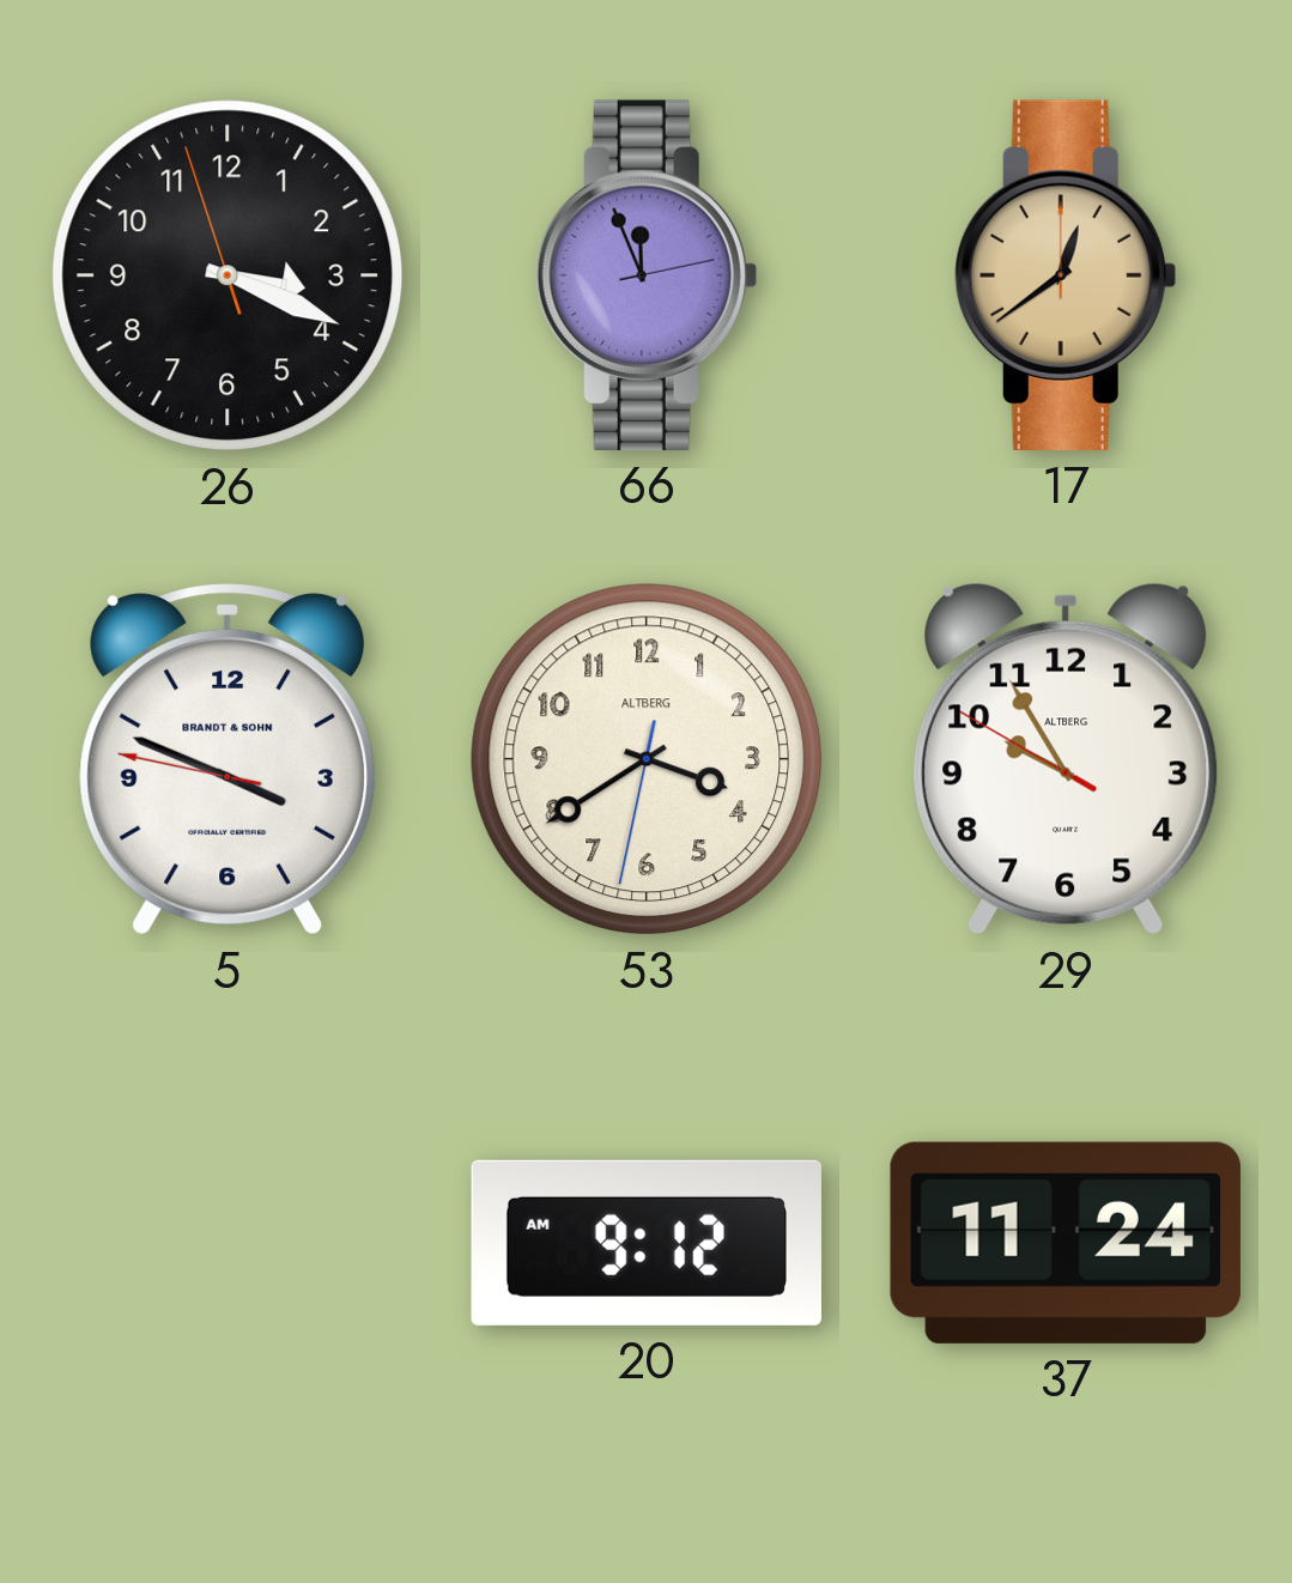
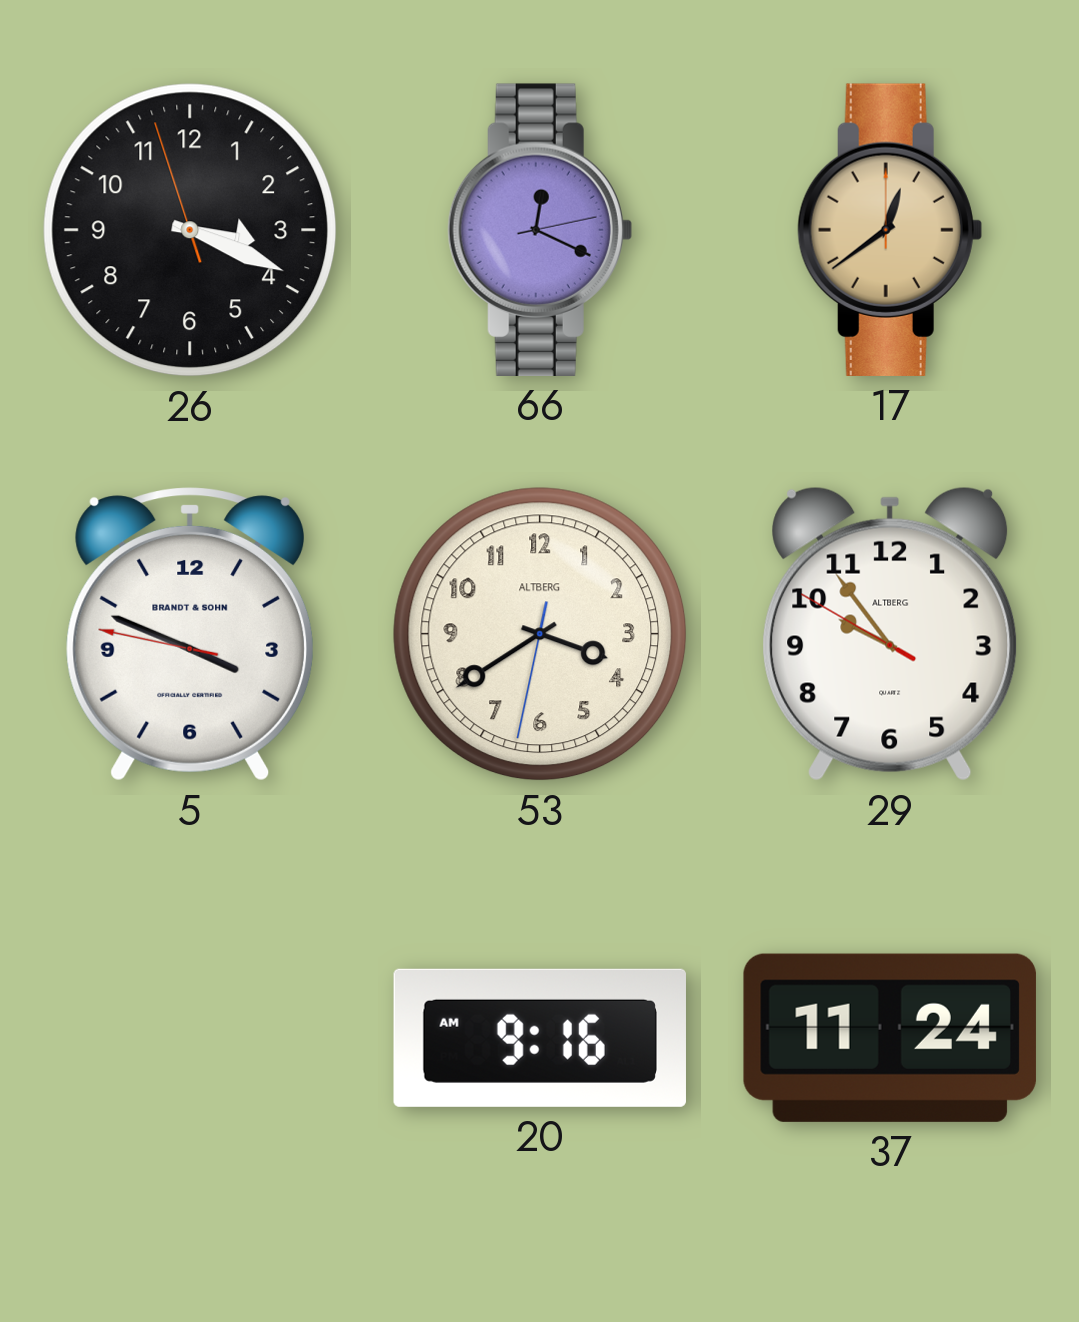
66: 11:56 -> 12:19 (540, 230)
29: 9:54 -> 9:53 (890, 634)
20: 9:12 -> 9:16 (540, 1038)
